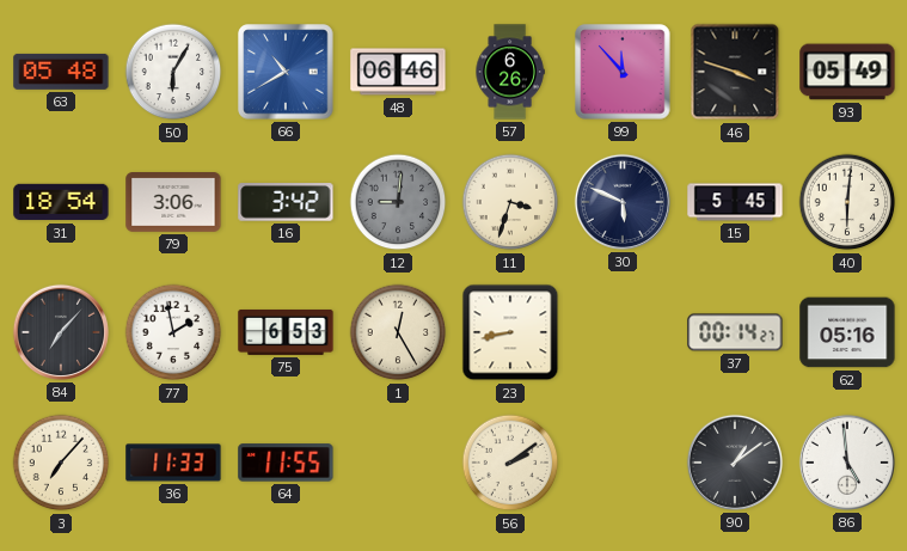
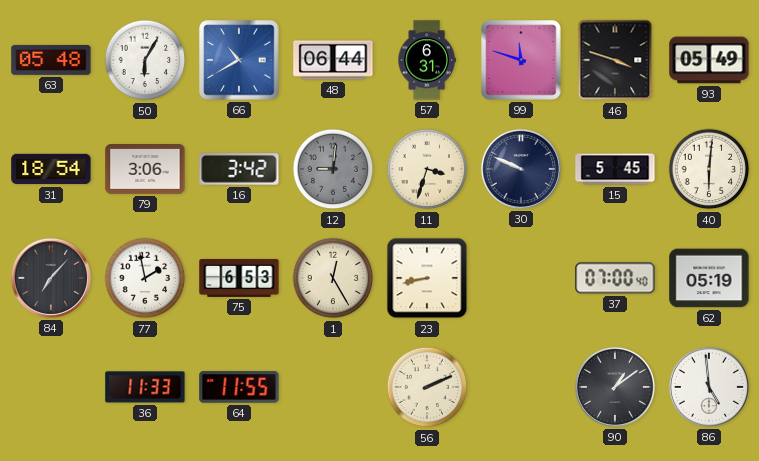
48: 06:46 -> 06:44 (333, 60)
57: 6:26 -> 6:31 (427, 60)
99: 11:53 -> 11:48 (521, 60)
30: 5:49 -> 9:49 (521, 169)
37: 00:14 -> 07:00 (615, 278)
62: 05:16 -> 05:19 (709, 278)
3: 7:07 -> none (61, 463)
56: 2:09 -> 2:11 (427, 387)
